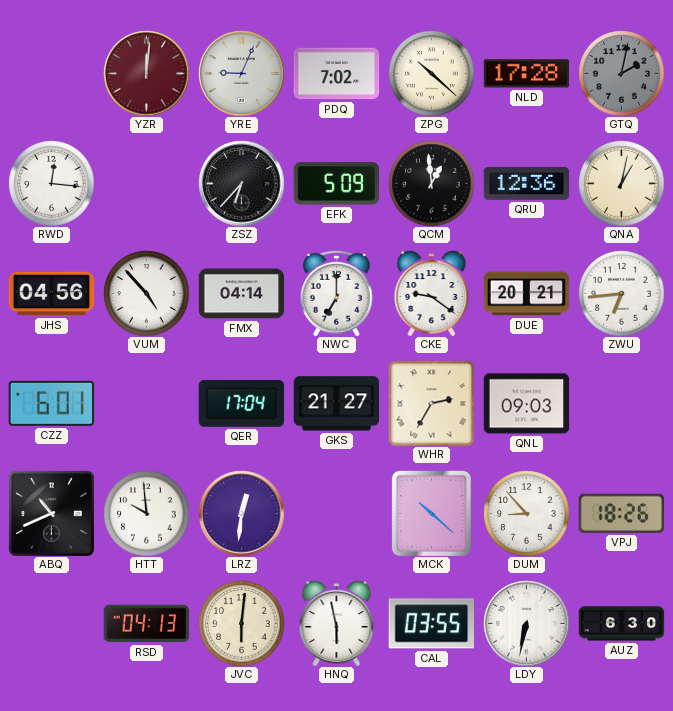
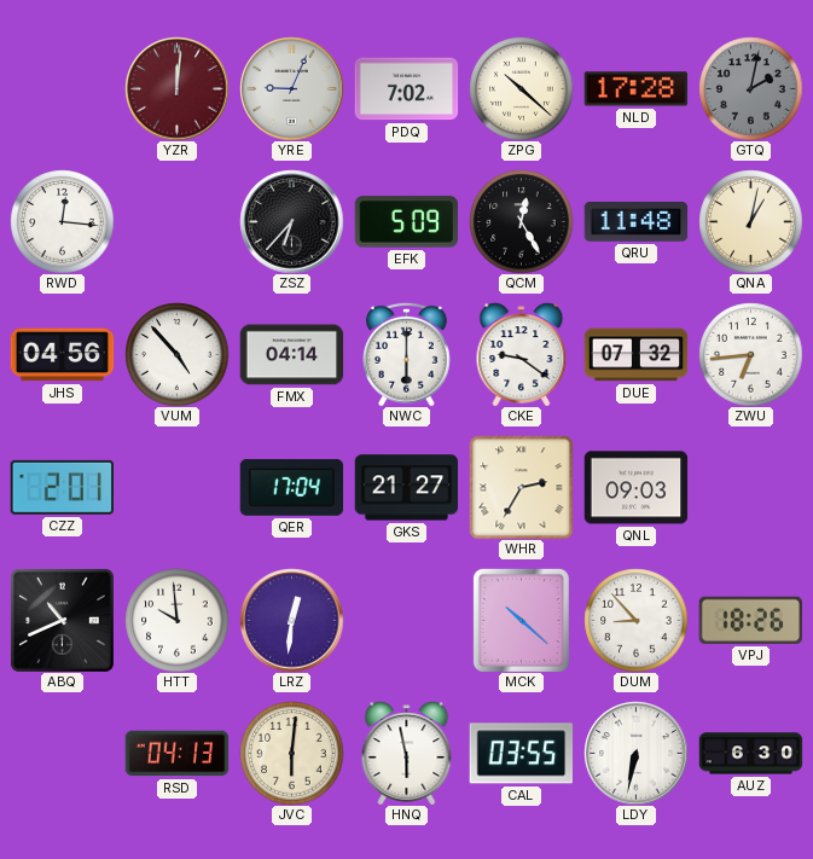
QCM: 12:59 -> 12:25 (521, 221)
QRU: 12:36 -> 11:48 (635, 221)
NWC: 7:00 -> 6:00 (407, 354)
DUE: 20:21 -> 07:32 (635, 355)
CZZ: 6:01 -> 2:01 (62, 487)
